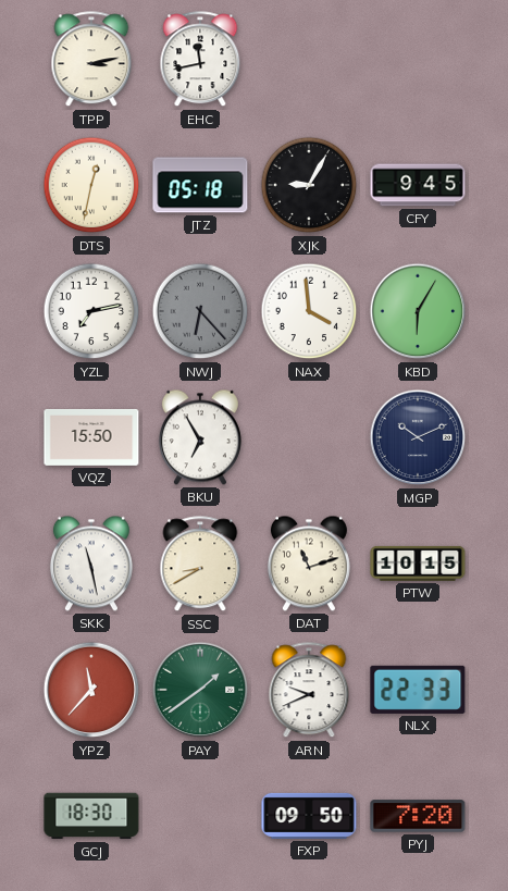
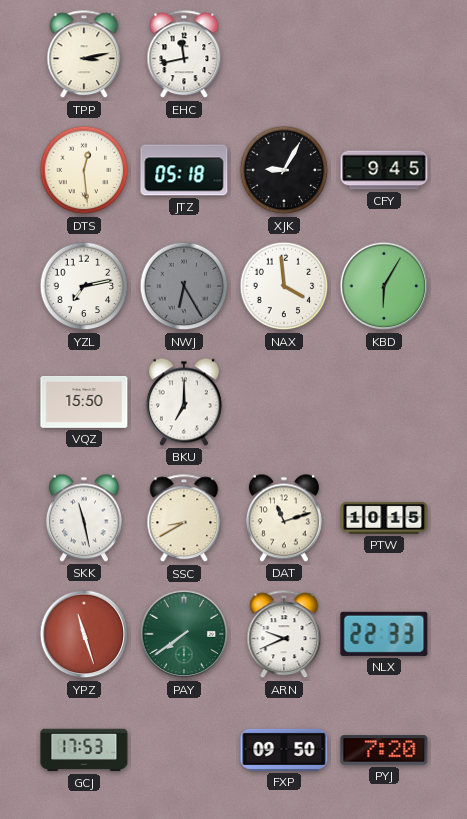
DTS: 12:32 -> 12:29 (84, 170)
NWJ: 6:23 -> 6:25 (184, 286)
BKU: 6:55 -> 7:00 (184, 402)
MGP: 10:11 -> none (418, 437)
YPZ: 11:37 -> 11:27 (84, 634)
PAY: 1:39 -> 7:39 (184, 634)
GCJ: 18:30 -> 17:53 (84, 750)
